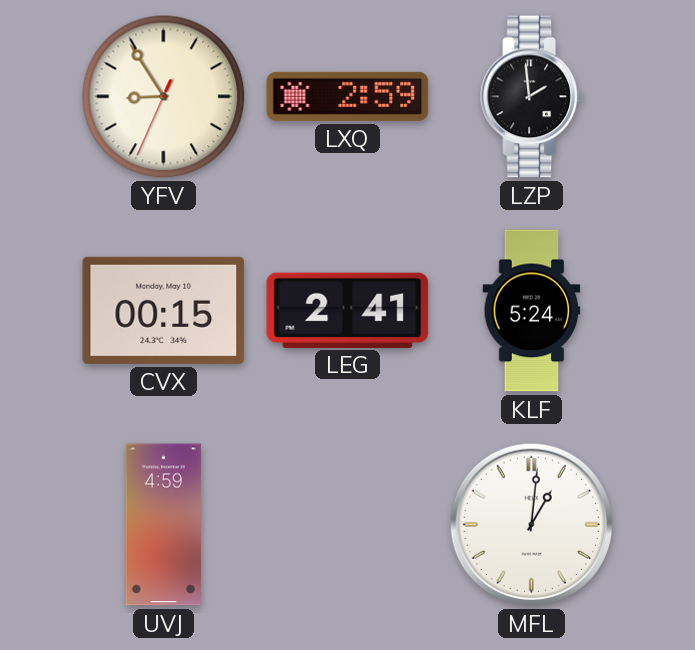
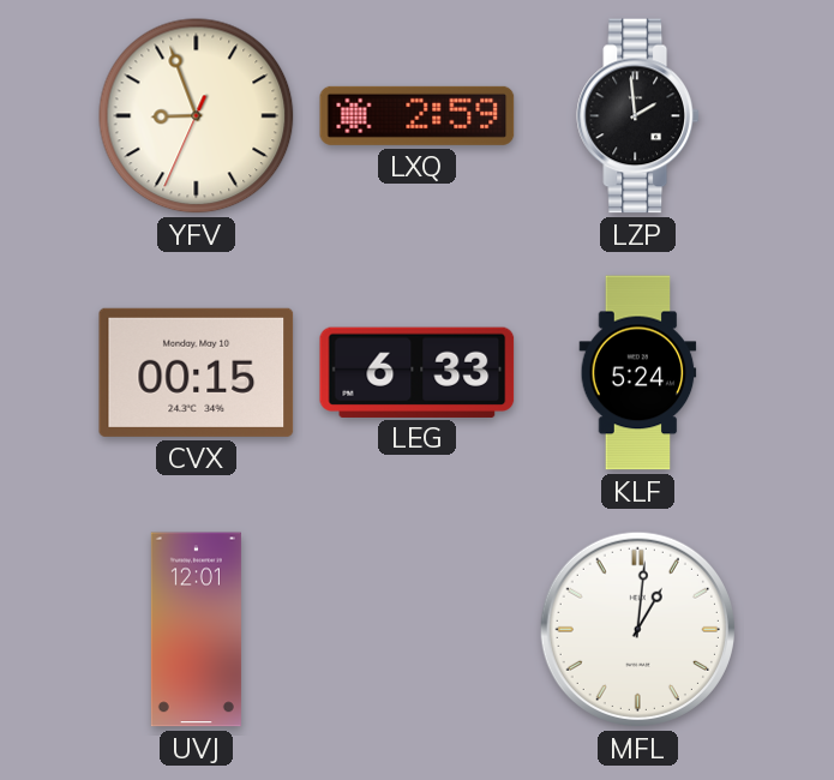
YFV: 8:54 -> 8:56 (197, 116)
LEG: 2:41 -> 6:33 (418, 372)
UVJ: 4:59 -> 12:01 (196, 630)
